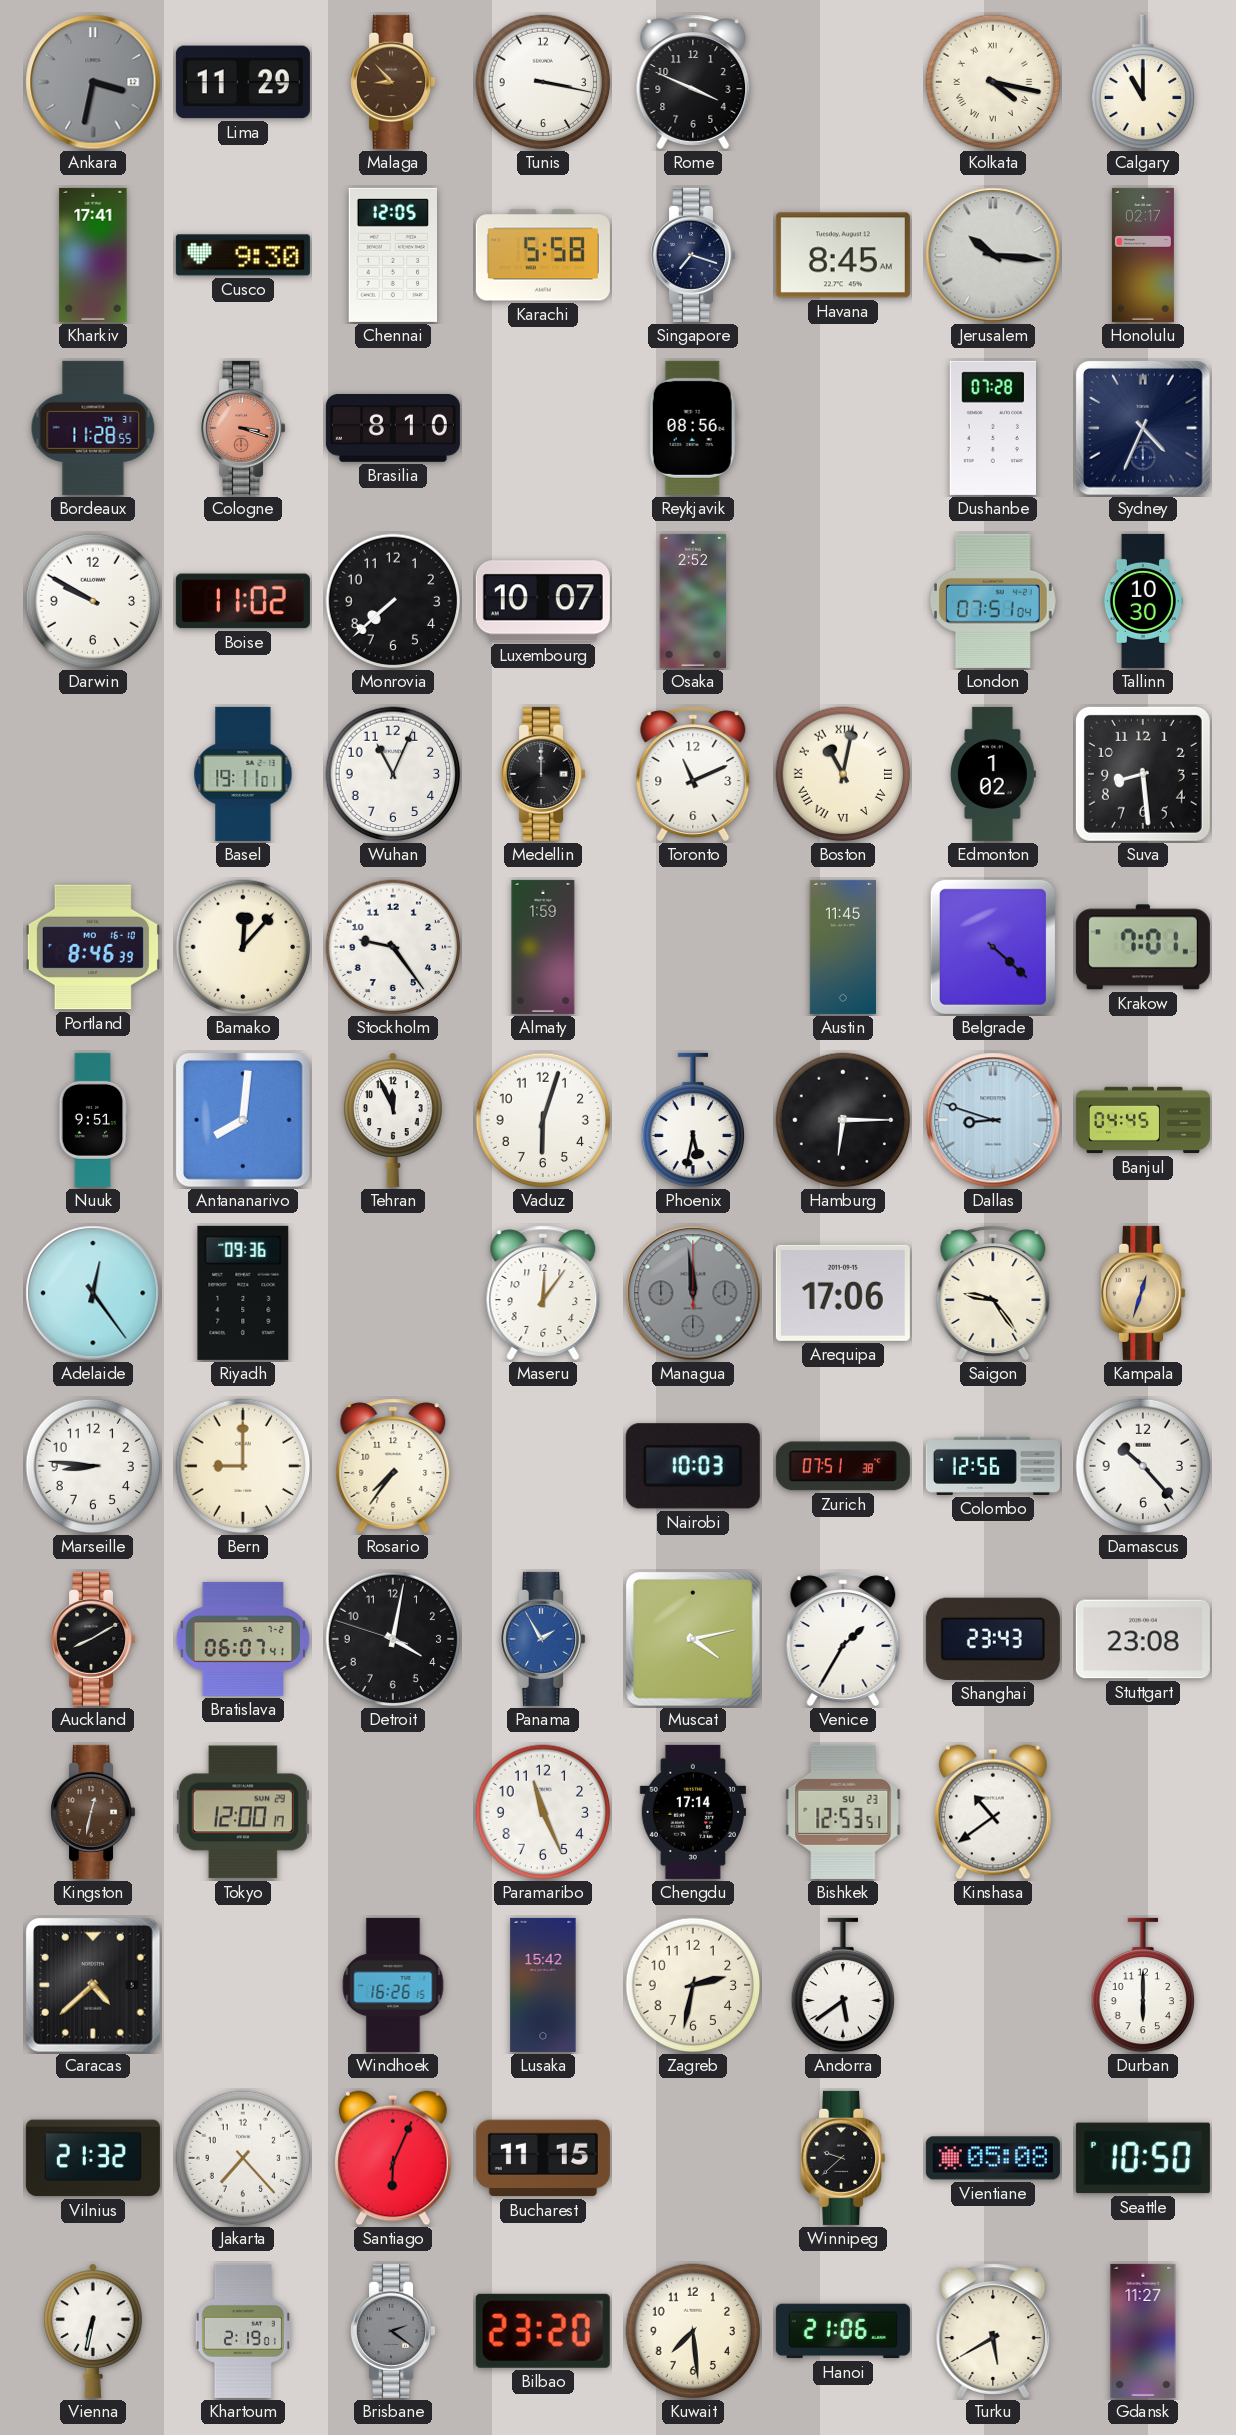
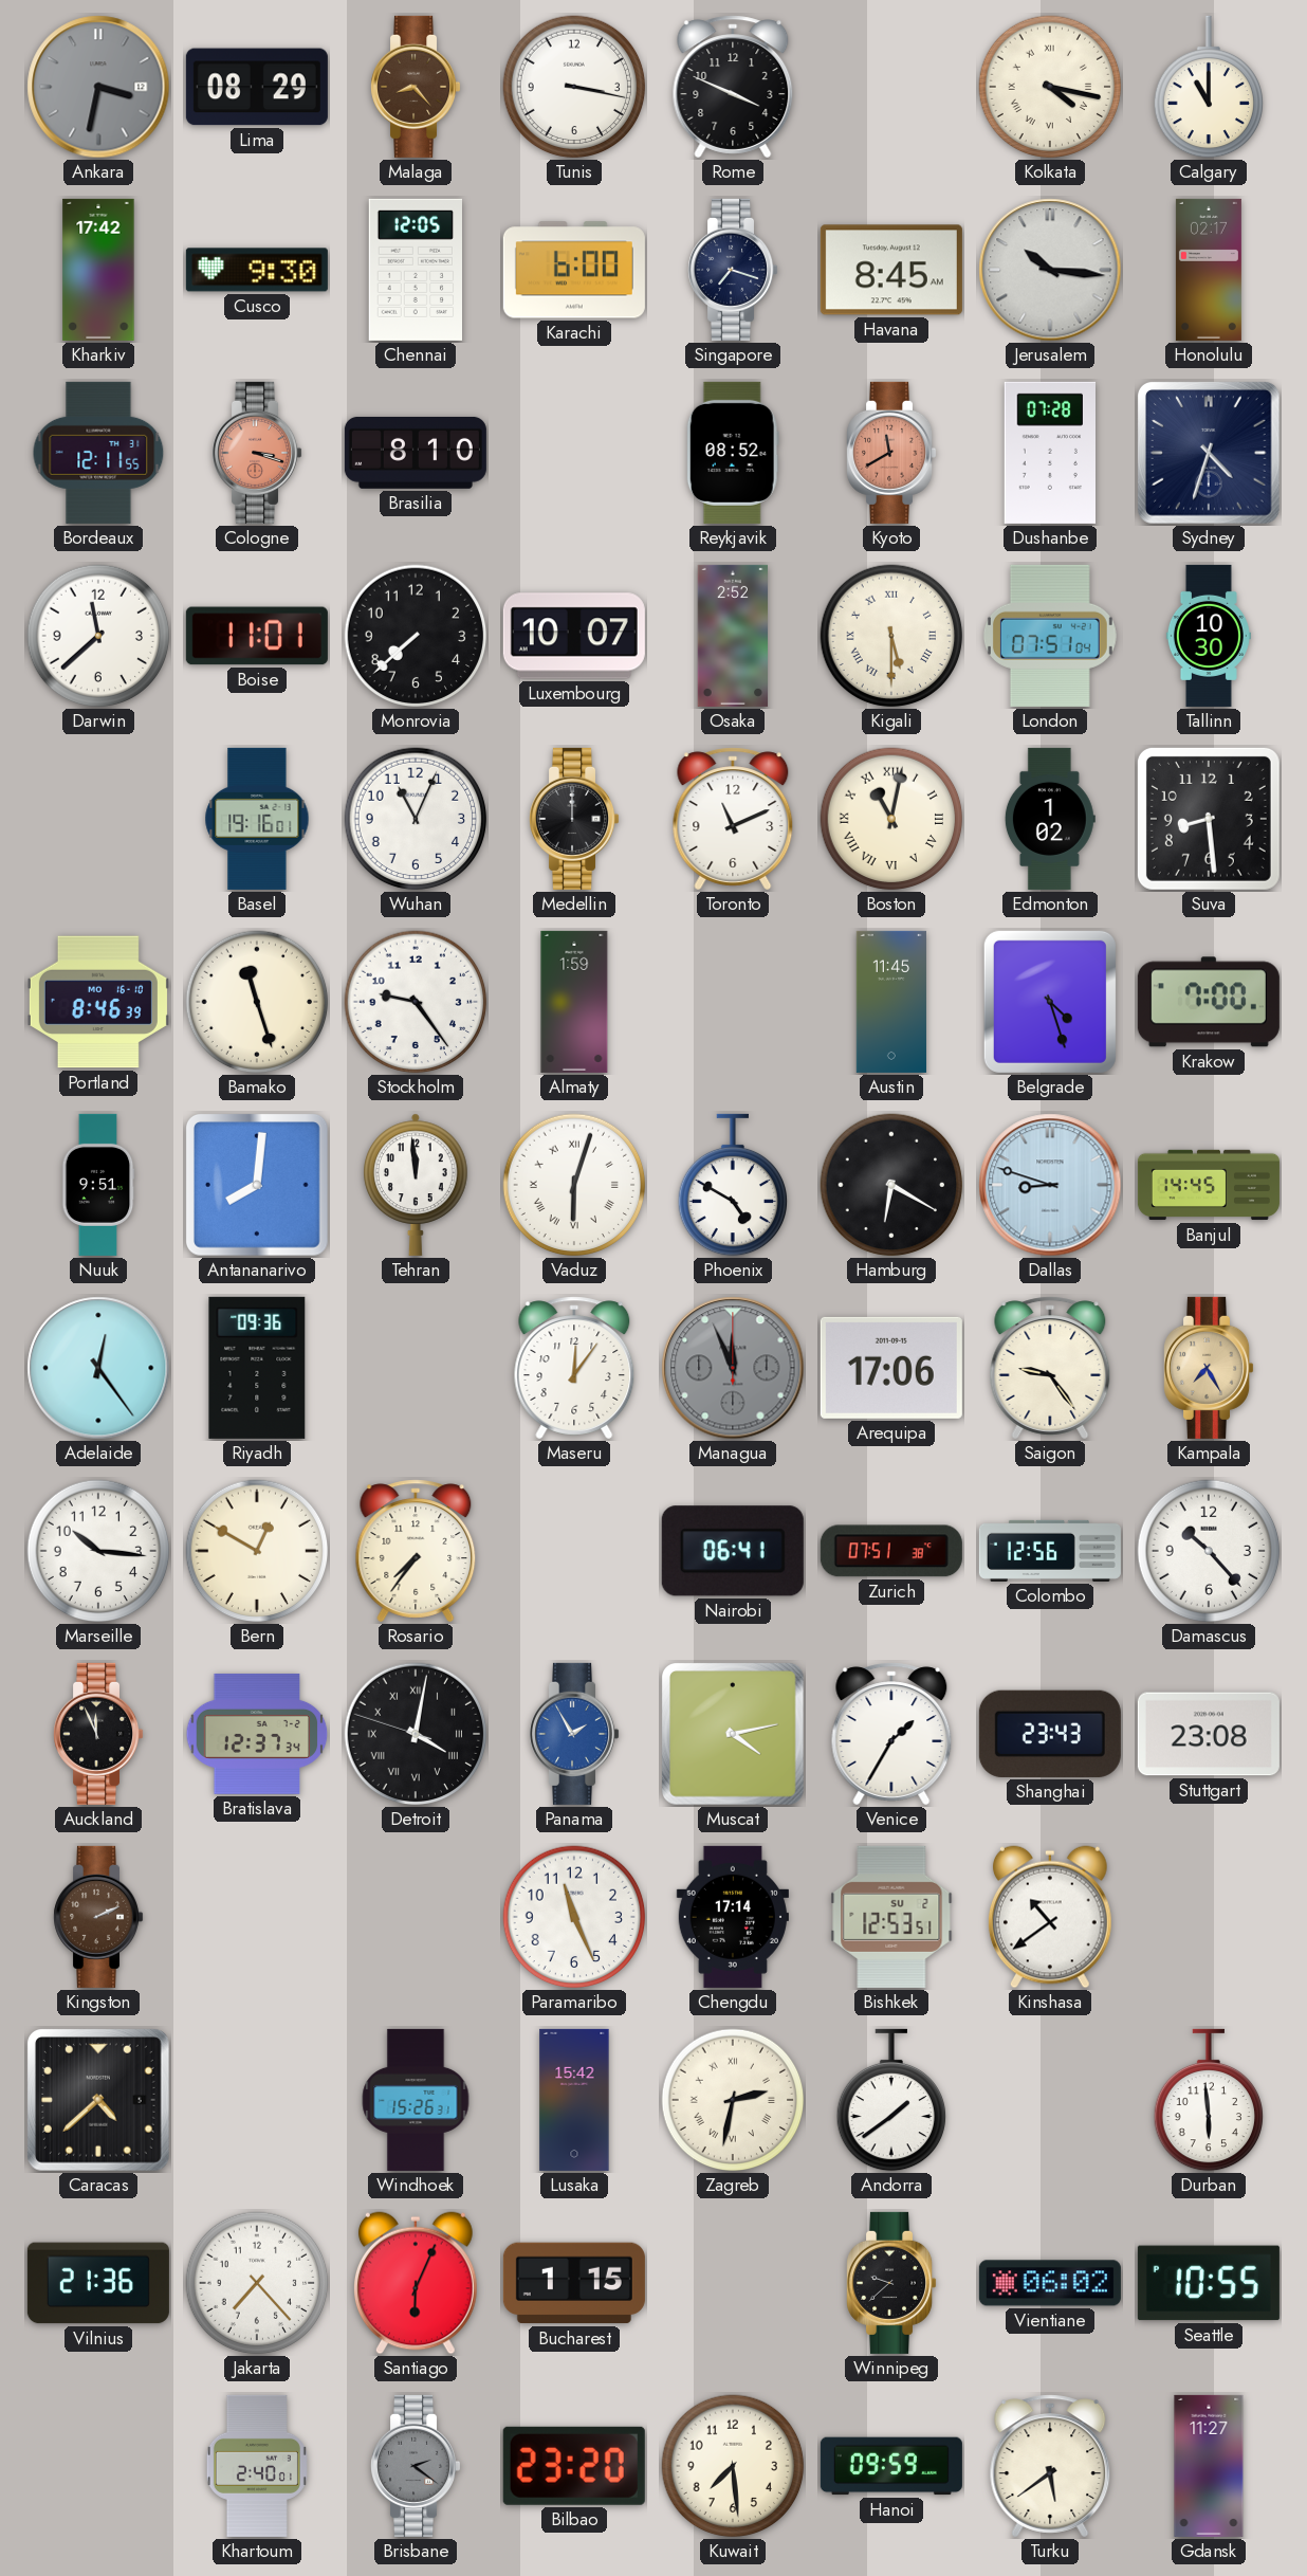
Lima: 11:29 -> 08:29 (257, 87)
Malaga: 8:53 -> 8:23 (416, 87)
Kharkiv: 17:41 -> 17:42 (98, 270)
Karachi: 5:58 -> 6:00 (574, 270)
Bordeaux: 11:28 -> 12:11 (98, 453)
Reykjavik: 08:56 -> 08:52 (733, 453)
Kyoto: none -> 11:40 (891, 453)
Sydney: 4:34 -> 4:33 (1210, 454)
Darwin: 9:50 -> 11:38 (98, 636)
Boise: 11:02 -> 11:01 (257, 636)
Kigali: none -> 5:30 (891, 636)
Basel: 19:11 -> 19:16 (257, 819)
Bamako: 12:07 -> 11:27 (257, 1002)
Belgrade: 4:22 -> 4:27 (1050, 1002)
Krakow: 7:01 -> 7:00 (1209, 1002)
Tehran: 11:56 -> 11:59 (417, 1185)
Vaduz numerals: Arabic -> Roman (574, 1185)
Phoenix: 5:32 -> 4:50 (732, 1185)
Hamburg: 6:15 -> 6:20 (891, 1185)
Banjul: 04:45 -> 14:45 (1209, 1185)
Managua: 11:59 -> 11:56 (733, 1368)
Kampala: 12:33 -> 7:25 (1209, 1368)
Marseille: 8:46 -> 10:16 (98, 1551)
Bern: 9:00 -> 12:50 (257, 1551)
Nairobi: 10:03 -> 06:41 (733, 1551)
Auckland: 8:10 -> 11:56 (98, 1734)
Bratislava: 06:07 -> 12:37 (257, 1734)
Detroit numerals: Arabic -> Roman (416, 1734)
Kingston: 12:32 -> 2:11 (98, 1917)
Tokyo: 12:00 -> none (243, 1812)
Bishkek date: SU 23 -> SU 2 (891, 1917)
Windhoek: 16:26 -> 15:26 (416, 2100)
Zagreb numerals: Arabic -> Roman (733, 2100)
Andorra: 5:39 -> 1:39 (890, 2100)
Durban: 6:00 -> 5:59 (1208, 2100)
Vilnius: 21:32 -> 21:36 (98, 2283)
Bucharest: 11:15 -> 1:15 (574, 2283)
Vientiane: 05:08 -> 06:02 (1050, 2283)
Seattle: 10:50 -> 10:55 (1209, 2283)
Vienna: 6:32 -> none (94, 2331)
Khartoum: 2:19 -> 2:40 (257, 2466)
Hanoi: 21:06 -> 09:59 (891, 2466)
Turku: 5:40 -> 5:39 (1050, 2466)
